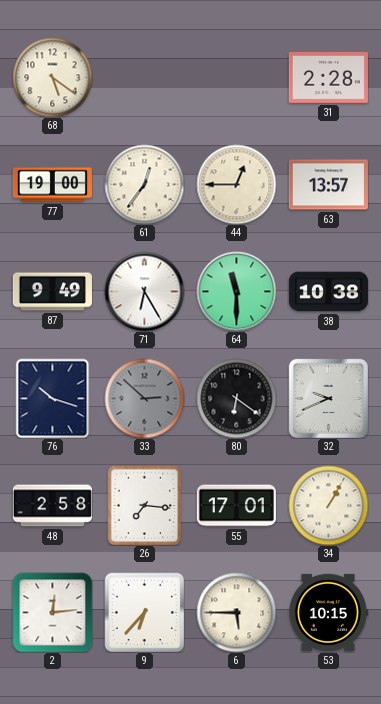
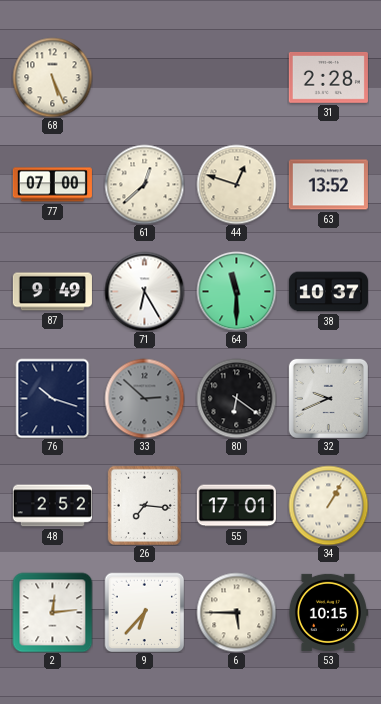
68: 5:21 -> 5:26 (52, 77)
77: 19:00 -> 07:00 (52, 185)
61: 12:36 -> 12:38 (144, 184)
44: 12:45 -> 12:48 (236, 184)
63: 13:57 -> 13:52 (328, 185)
38: 10:38 -> 10:37 (328, 292)
48: 2:58 -> 2:52 (52, 506)
